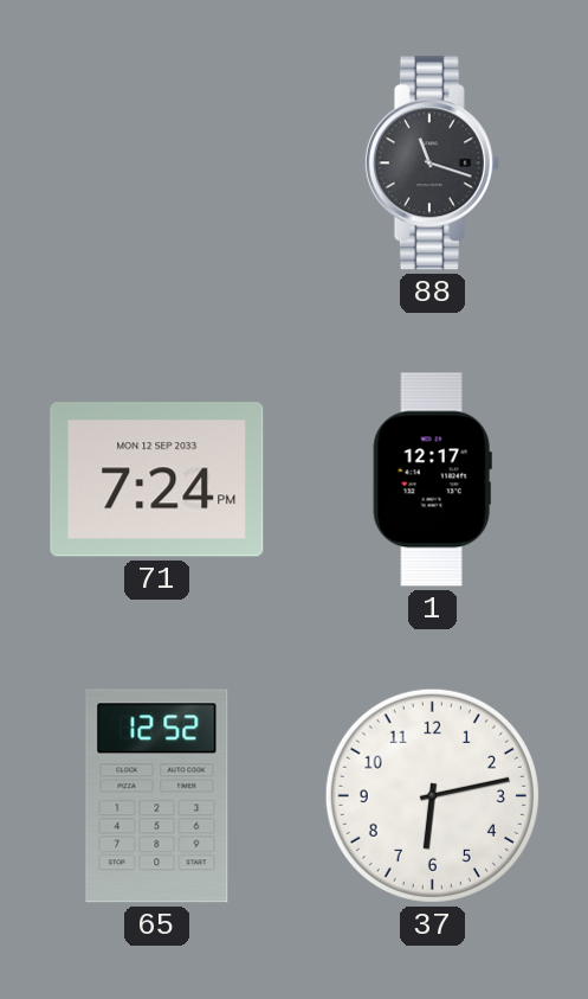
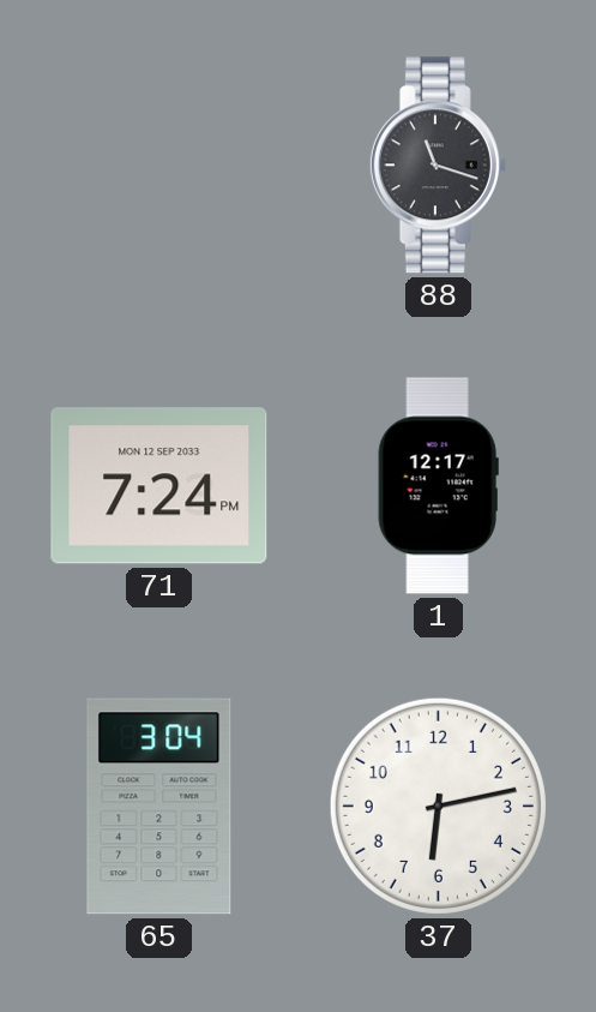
65: 12:52 -> 3:04 (159, 807)
